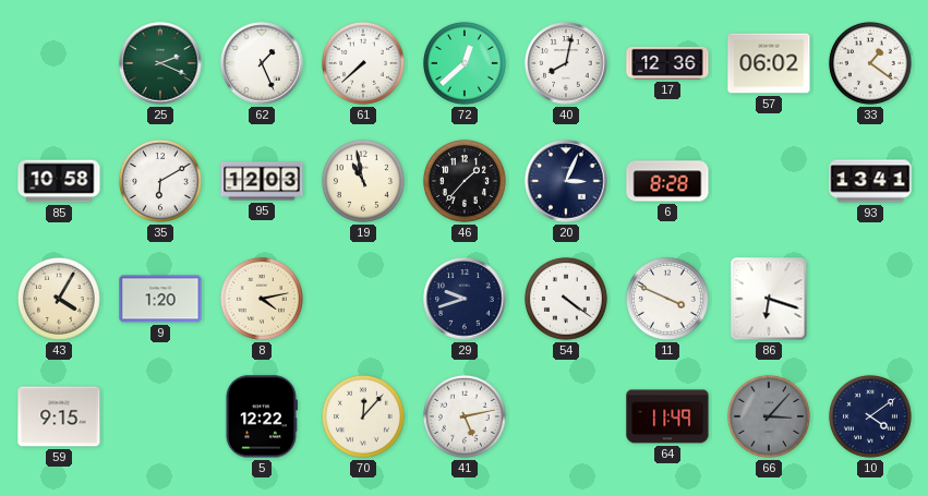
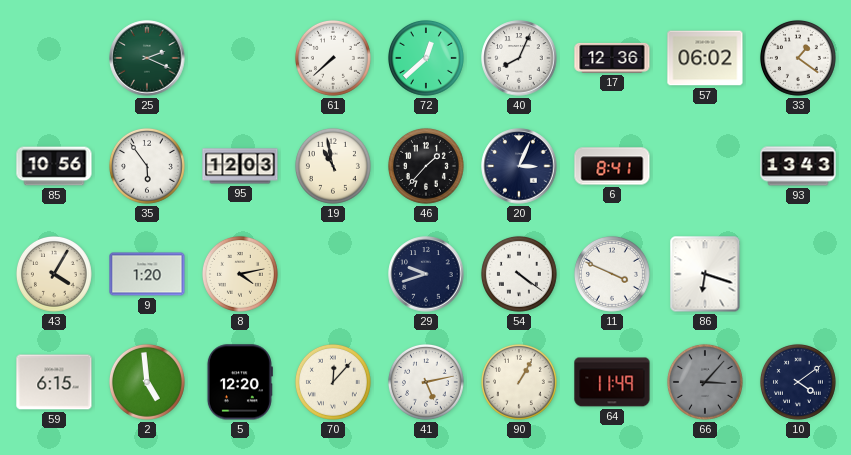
62: 1:26 -> none (262, 63)
40: 8:02 -> 8:04 (519, 58)
85: 10:58 -> 10:56 (54, 166)
35: 6:10 -> 5:54 (147, 166)
6: 8:28 -> 8:41 (612, 166)
93: 13:41 -> 13:43 (798, 166)
59: 9:15 -> 6:15 (54, 382)
2: none -> 4:59 (147, 382)
5: 12:22 -> 12:20 (239, 382)
90: none -> 1:05 (519, 382)
